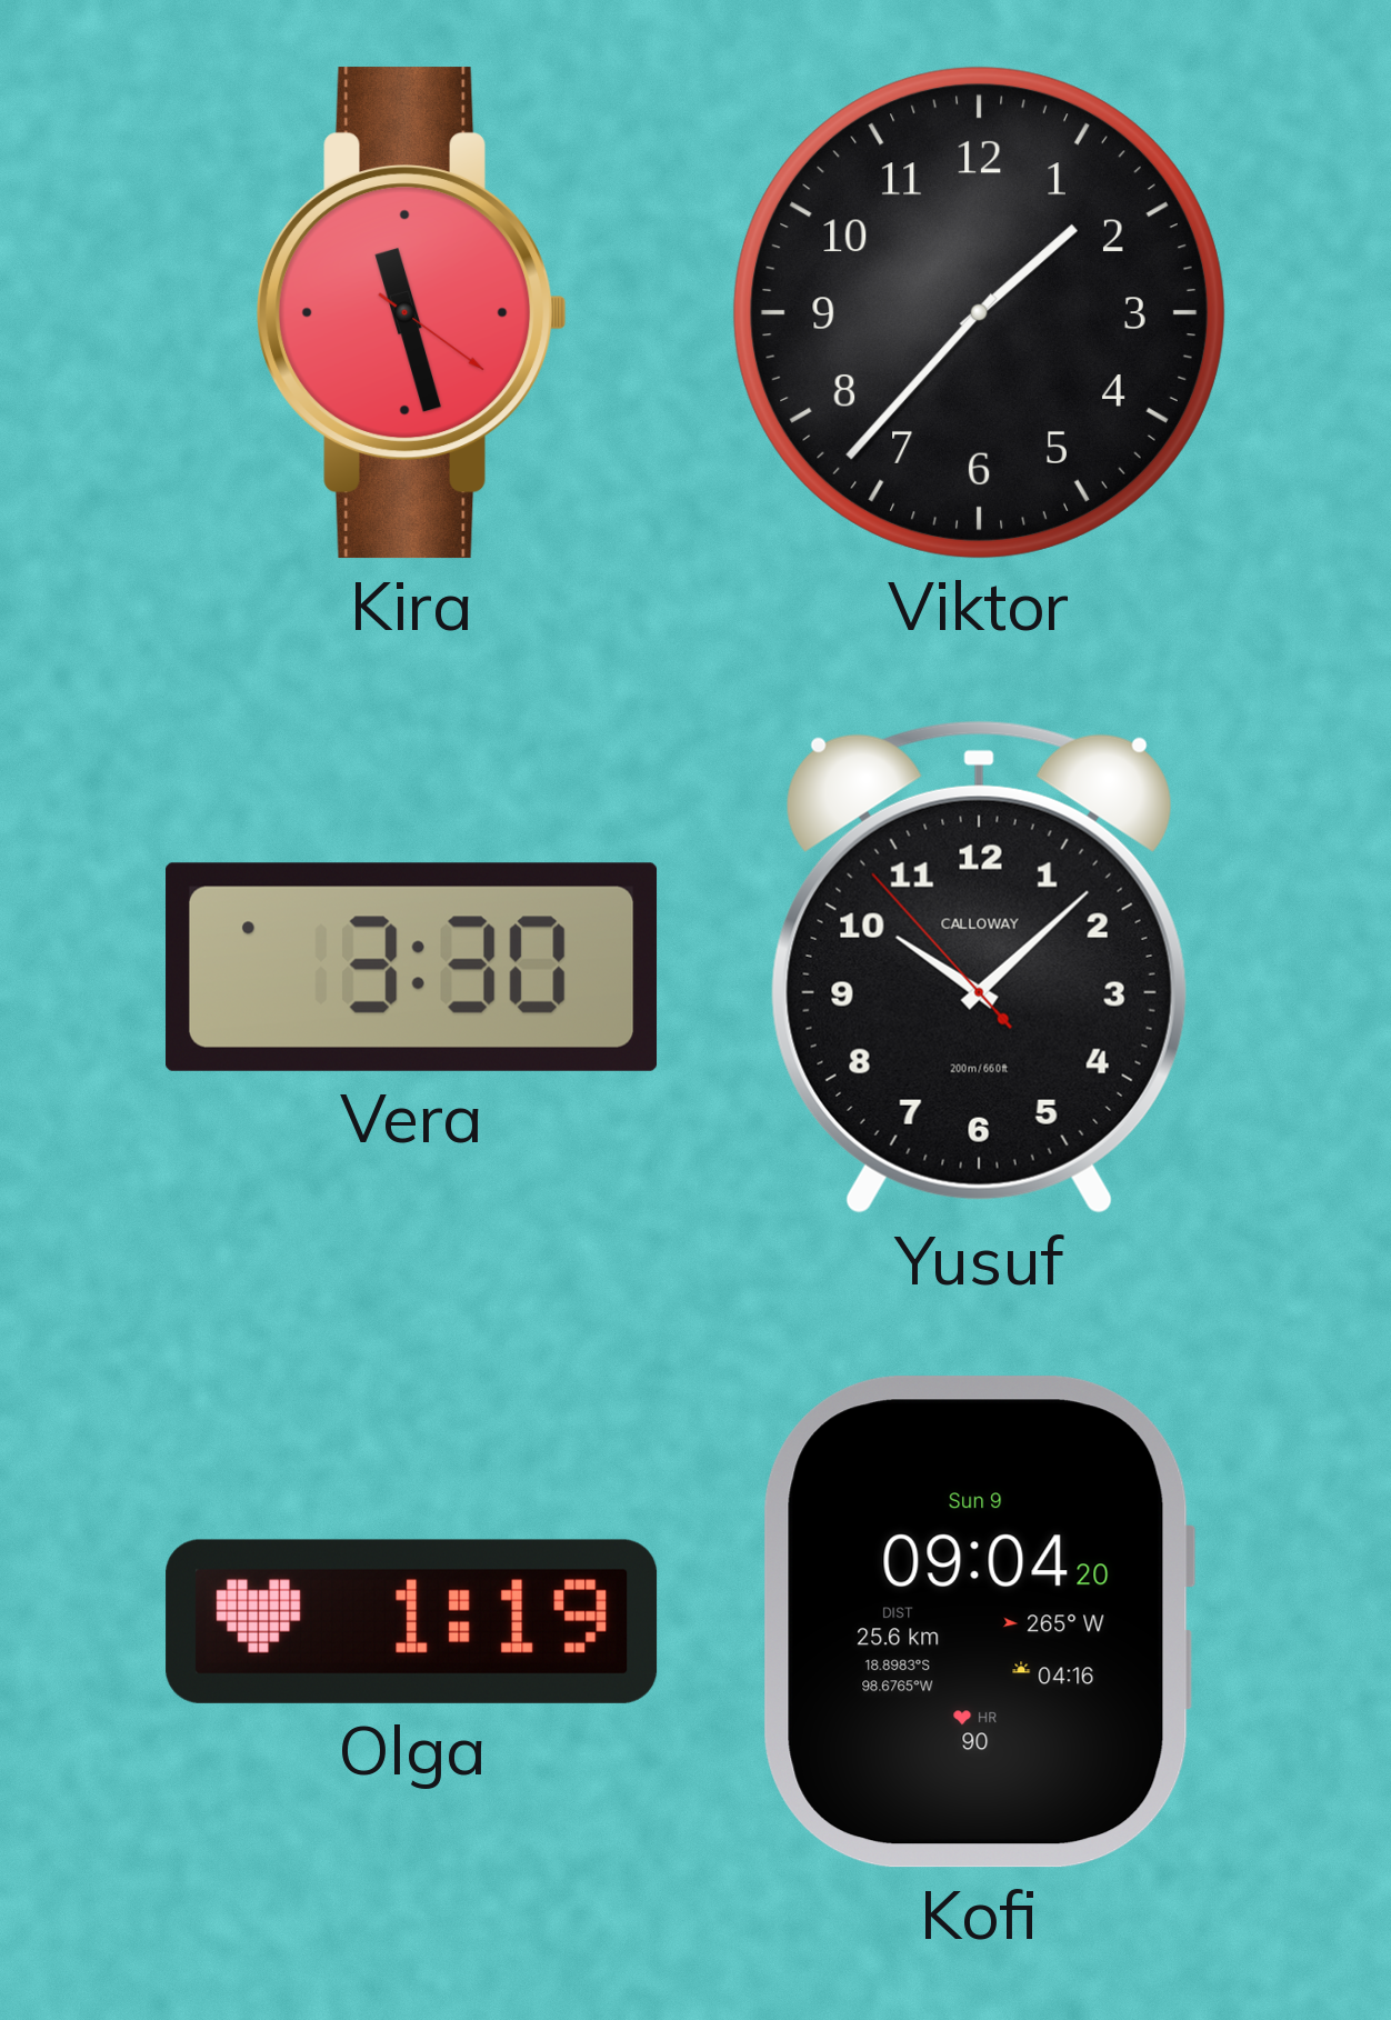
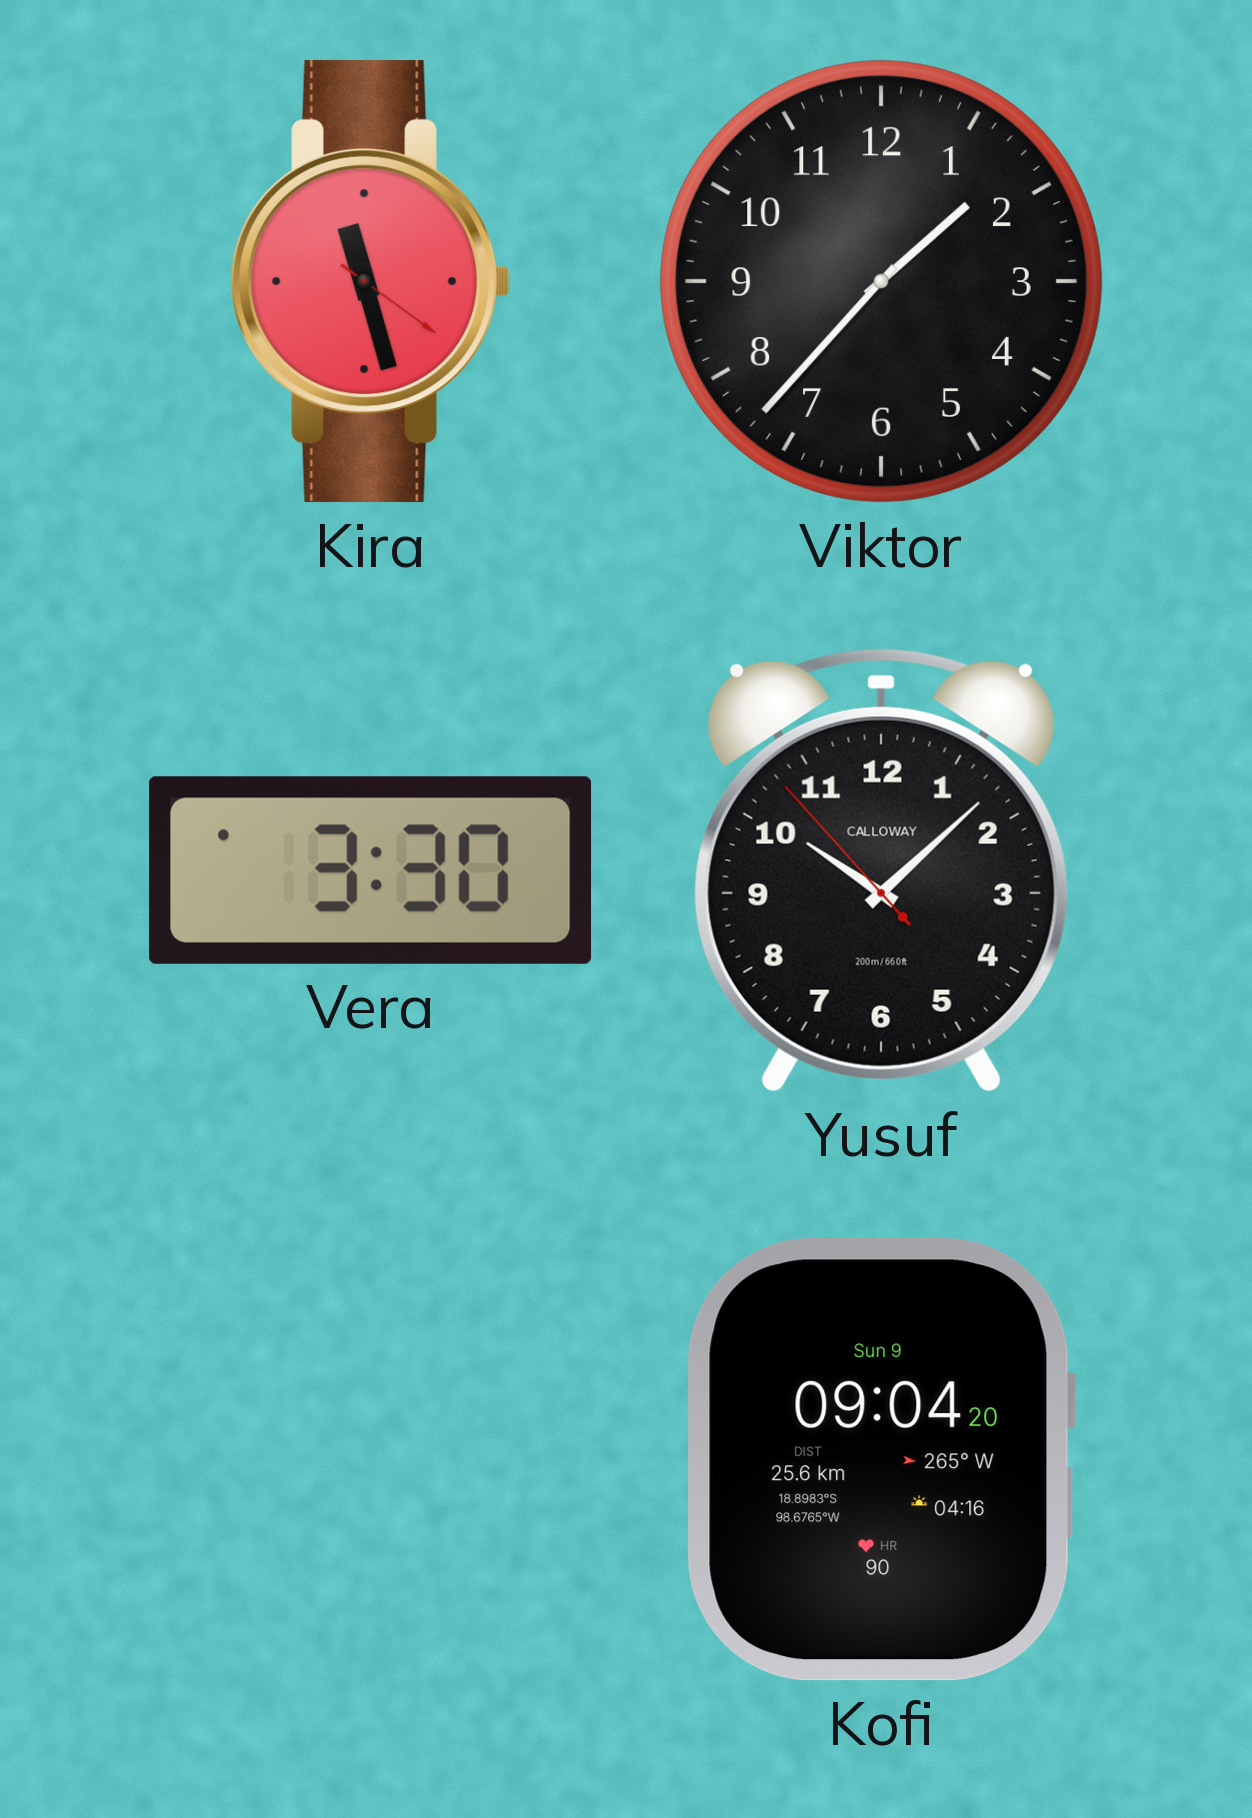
Olga: 1:19 -> none (412, 1621)
